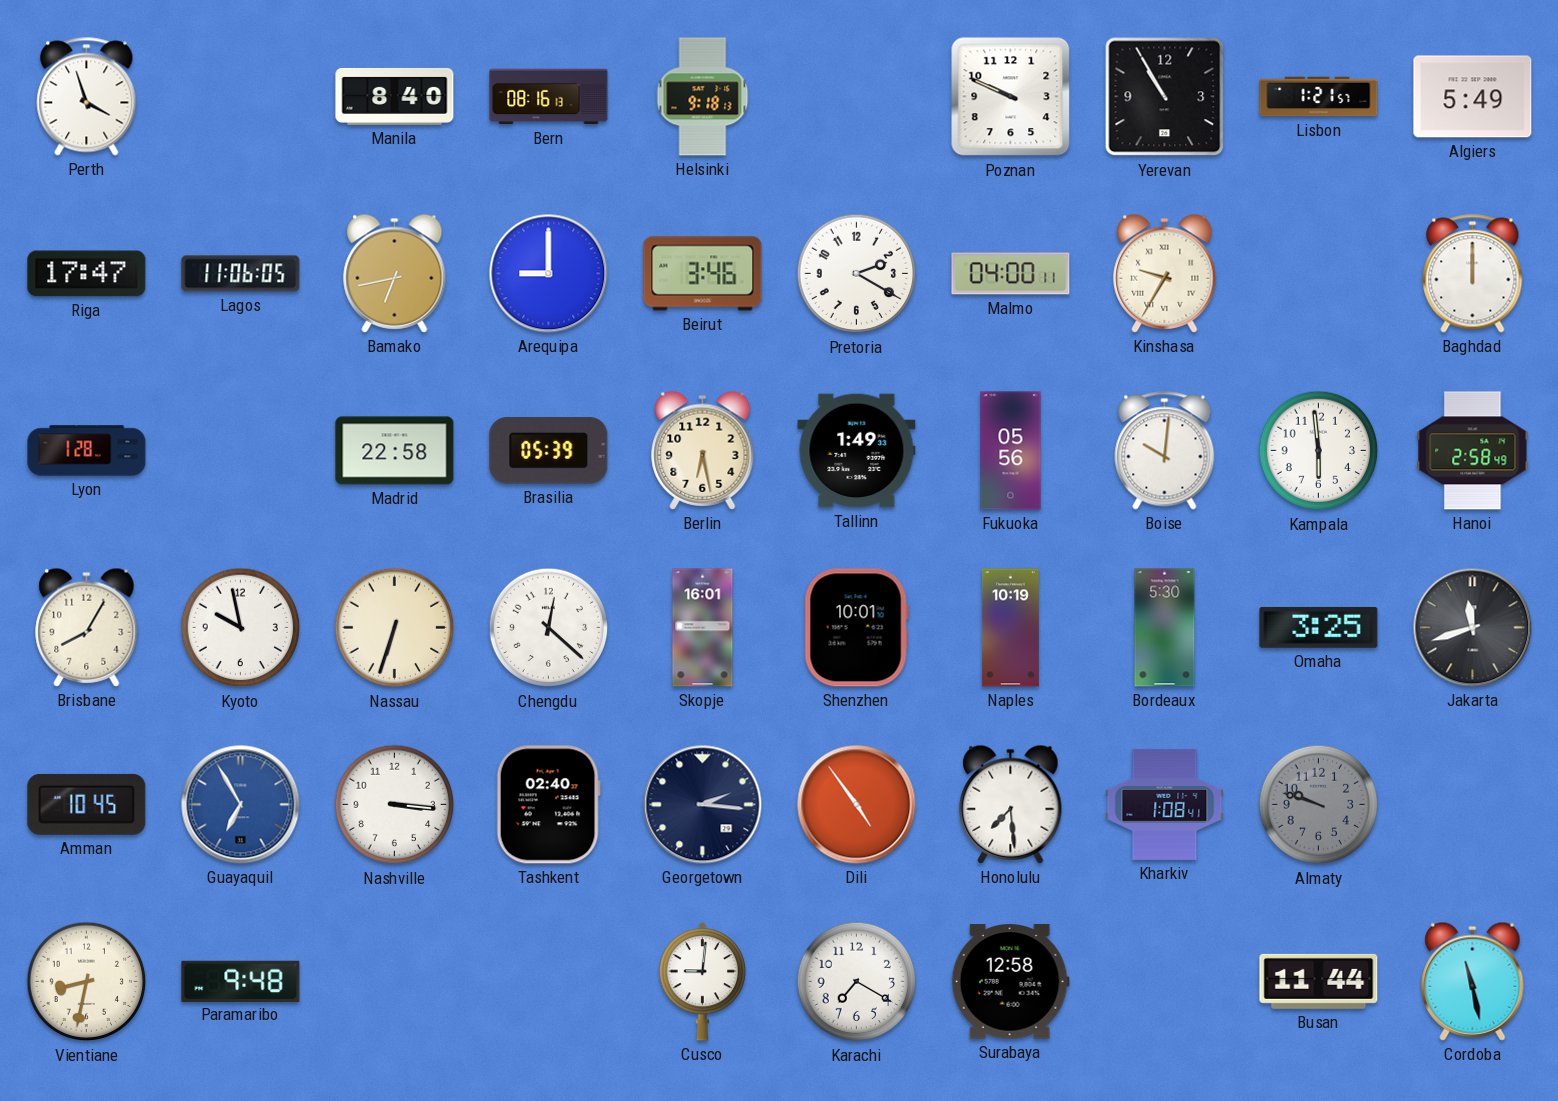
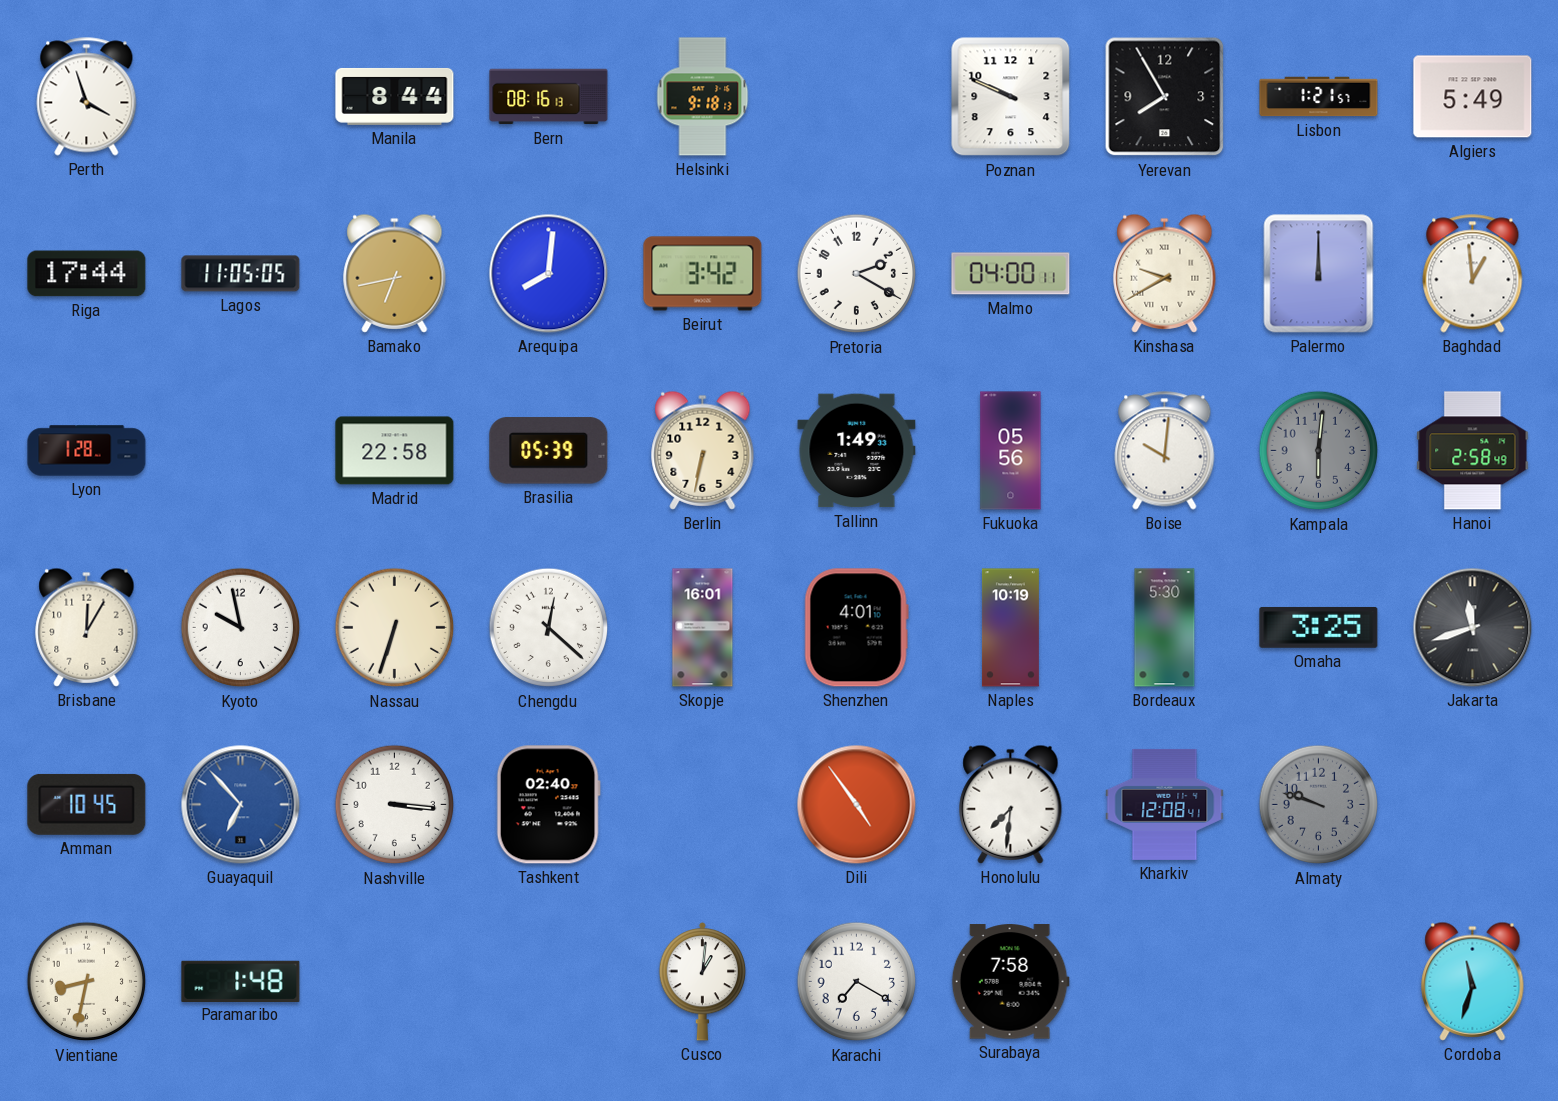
Manila: 8:40 -> 8:44 (395, 96)
Yerevan: 10:55 -> 7:55 (1165, 97)
Riga: 17:47 -> 17:44 (87, 274)
Lagos: 11:06 -> 11:05 (241, 274)
Arequipa: 9:00 -> 8:01 (549, 274)
Beirut: 3:46 -> 3:42 (703, 274)
Kinshasa: 9:35 -> 9:40 (1165, 273)
Palermo: none -> 12:00 (1319, 274)
Baghdad: 12:00 -> 12:59 (1473, 274)
Berlin: 6:28 -> 6:32 (703, 450)
Kampala: 5:59 -> 6:01 (1319, 451)
Kampala dial: white -> grey (1319, 451)
Brisbane: 8:05 -> 12:05 (87, 627)
Shenzhen: 10:01 -> 4:01 (856, 628)
Guayaquil: 6:55 -> 6:53 (241, 805)
Georgetown: 2:16 -> none (703, 805)
Honolulu: 7:29 -> 7:31 (1011, 804)
Kharkiv: 1:08 -> 12:08 (1165, 804)
Paramaribo: 9:48 -> 1:48 (241, 981)
Cusco: 9:01 -> 1:01 (703, 982)
Surabaya: 12:58 -> 7:58 (1010, 982)
Busan: 11:44 -> none (1319, 981)
Cordoba: 11:28 -> 11:33 (1473, 981)
